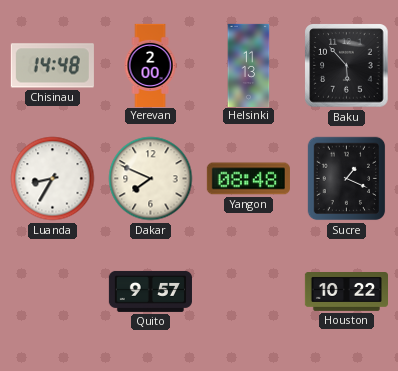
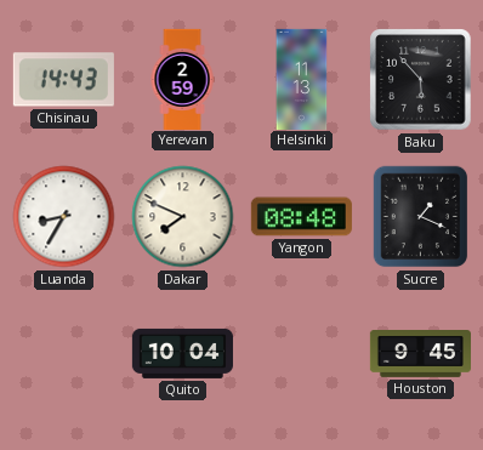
Chisinau: 14:48 -> 14:43 (63, 80)
Yerevan: 2:00 -> 2:59 (182, 79)
Quito: 9:57 -> 10:04 (182, 353)
Houston: 10:22 -> 9:45 (420, 354)
